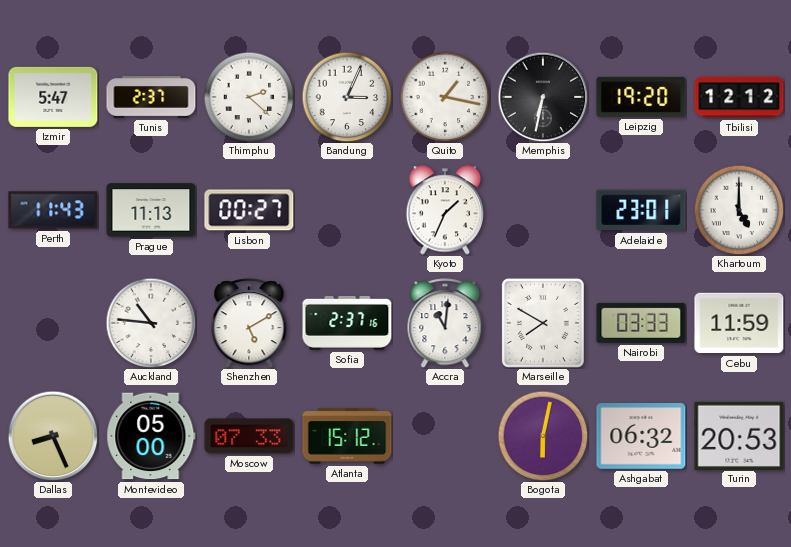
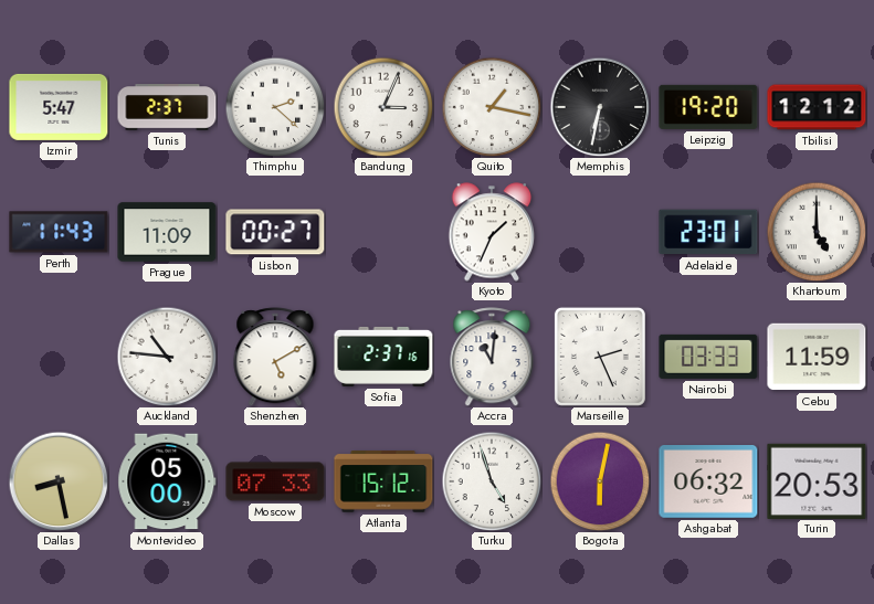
Prague: 11:13 -> 11:09 (167, 232)
Marseille: 7:50 -> 2:26 (600, 357)
Dallas: 8:26 -> 8:28 (59, 481)
Turku: none -> 4:57 (492, 481)
